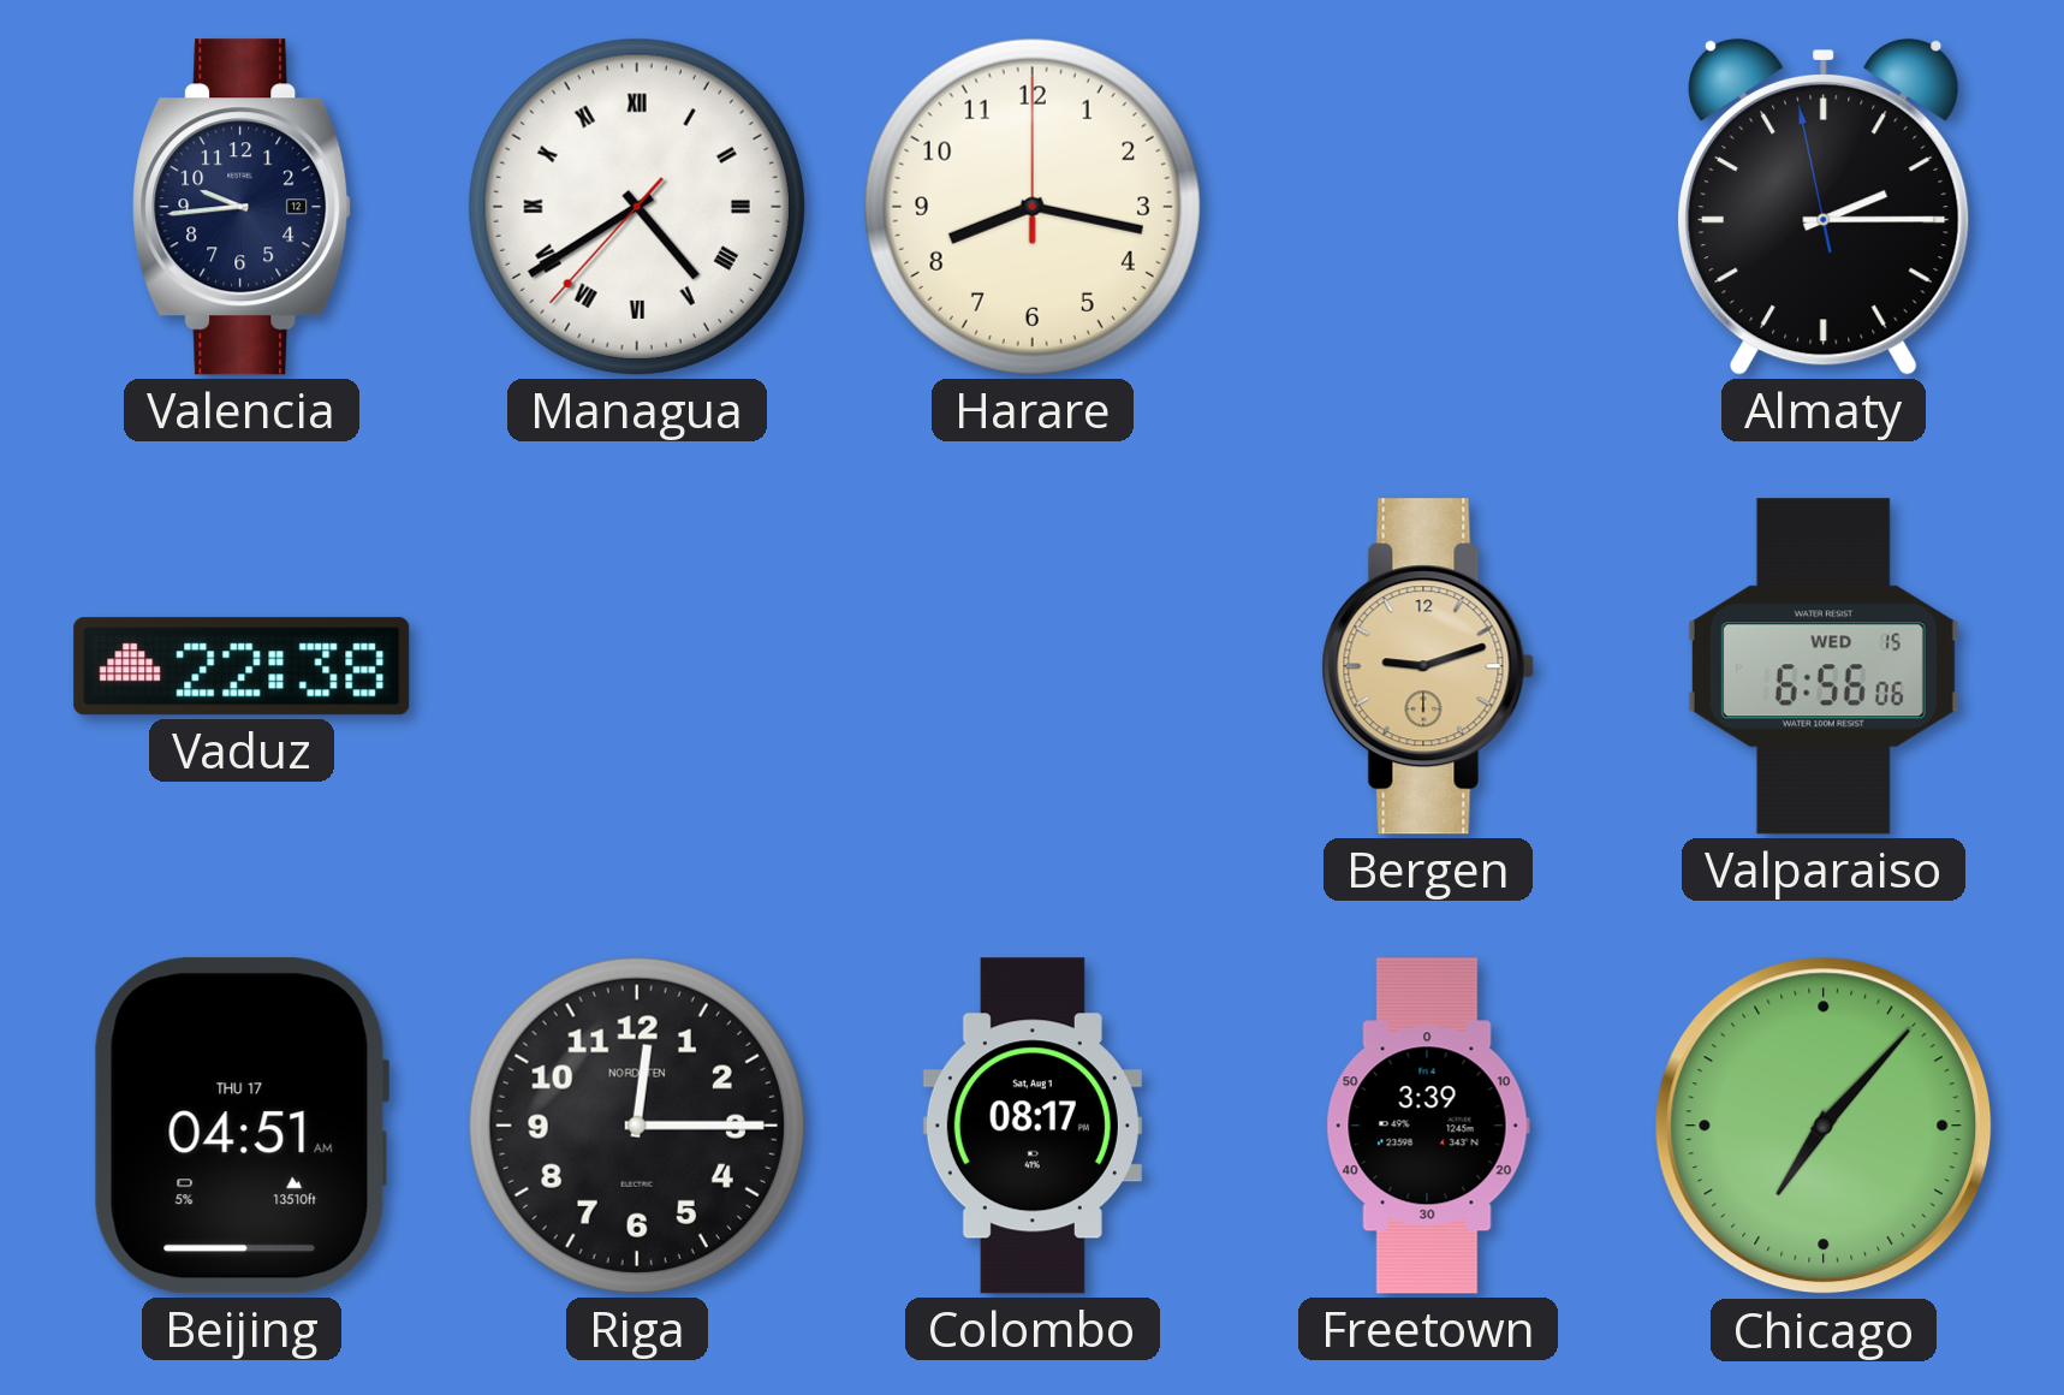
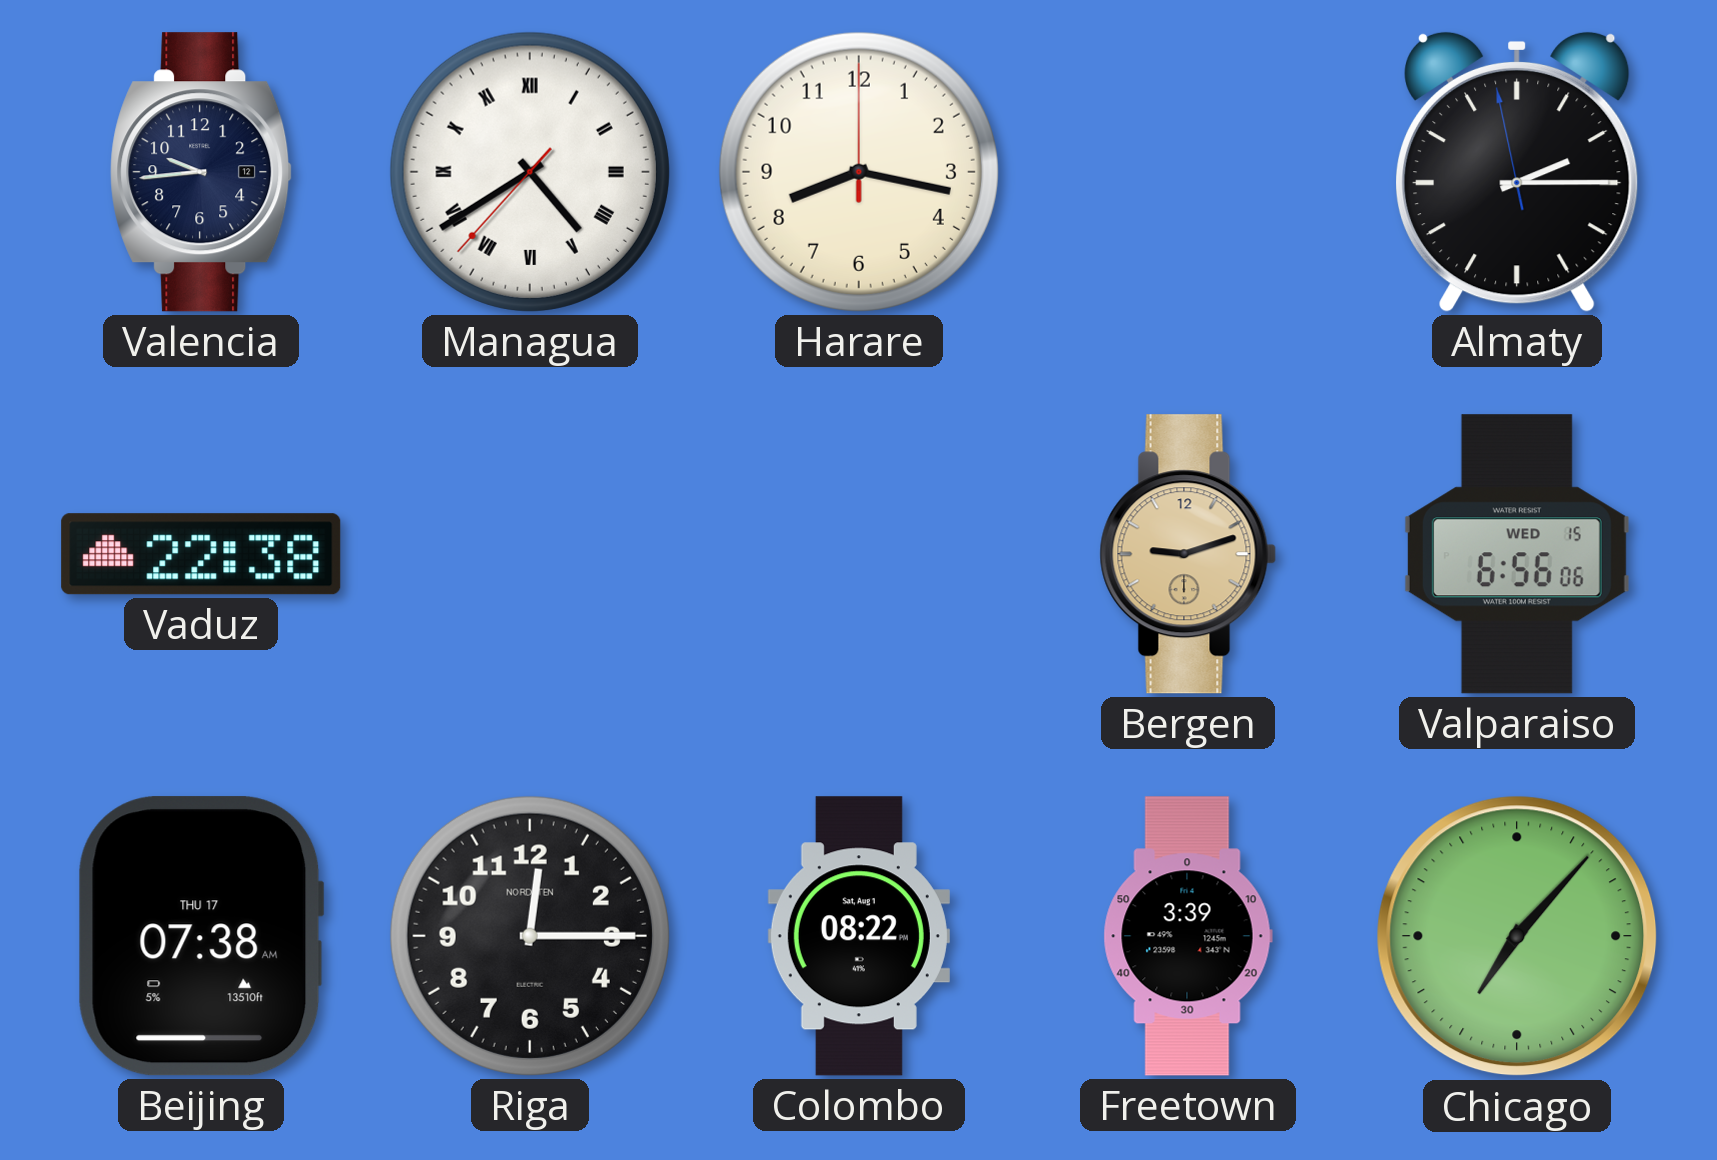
Beijing: 04:51 -> 07:38 (201, 936)
Colombo: 08:17 -> 08:22 (859, 936)
